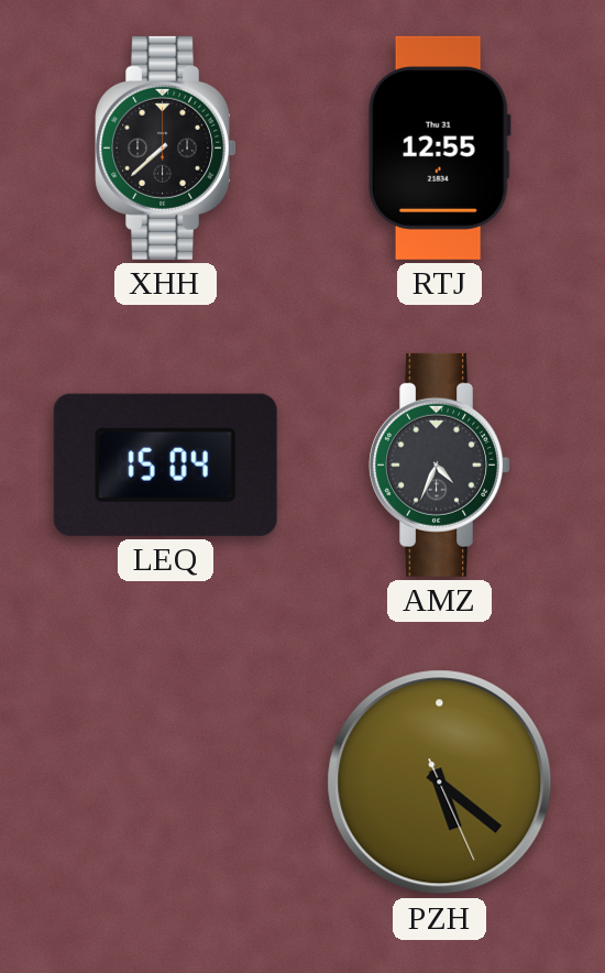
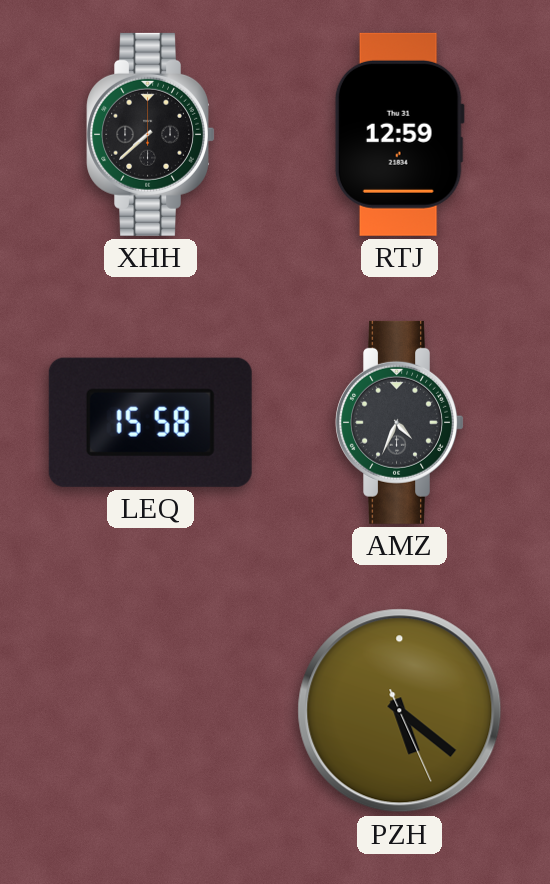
RTJ: 12:55 -> 12:59 (399, 134)
LEQ: 15:04 -> 15:58 (150, 422)
